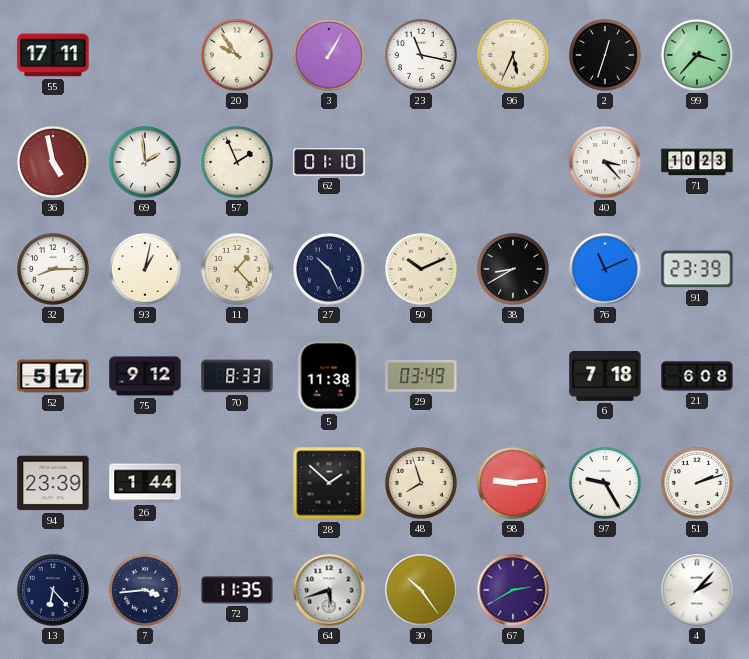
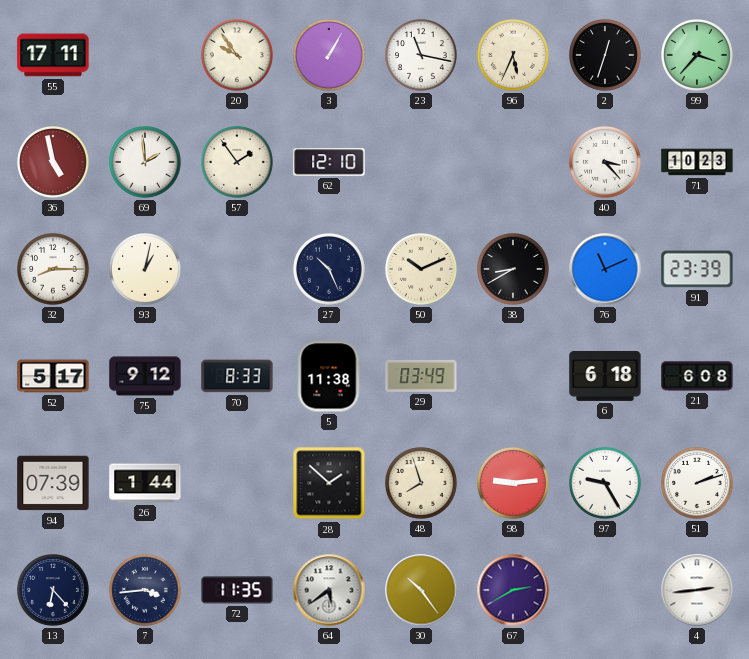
57: 1:56 -> 1:54 (238, 163)
62: 01:10 -> 12:10 (329, 162)
11: 1:23 -> none (238, 270)
6: 7:18 -> 6:18 (605, 376)
94: 23:39 -> 07:39 (53, 483)
64: 5:42 -> 5:39 (329, 590)
4: 2:07 -> 2:44 (697, 590)
